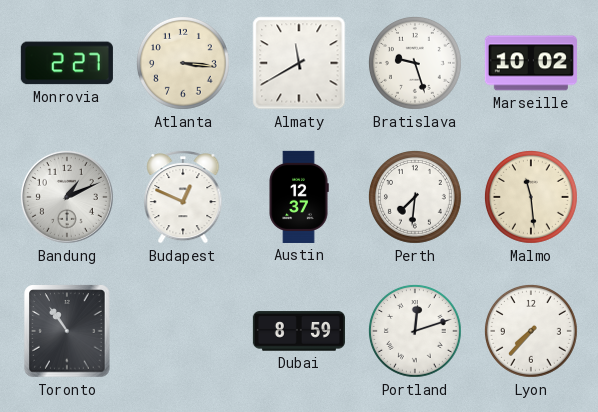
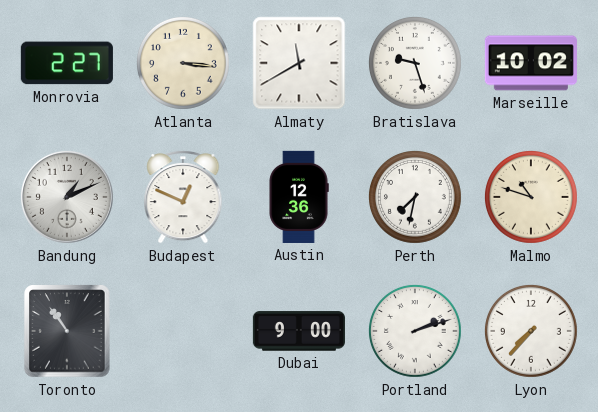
Austin: 12:37 -> 12:36 (299, 197)
Perth: 7:31 -> 7:32 (415, 197)
Malmo: 11:29 -> 10:48 (531, 197)
Dubai: 8:59 -> 9:00 (299, 331)
Portland: 12:12 -> 2:12 (415, 331)
